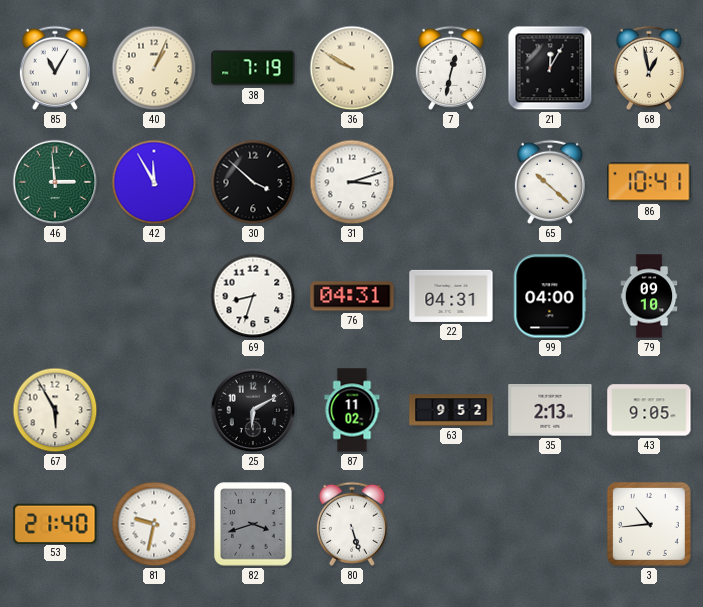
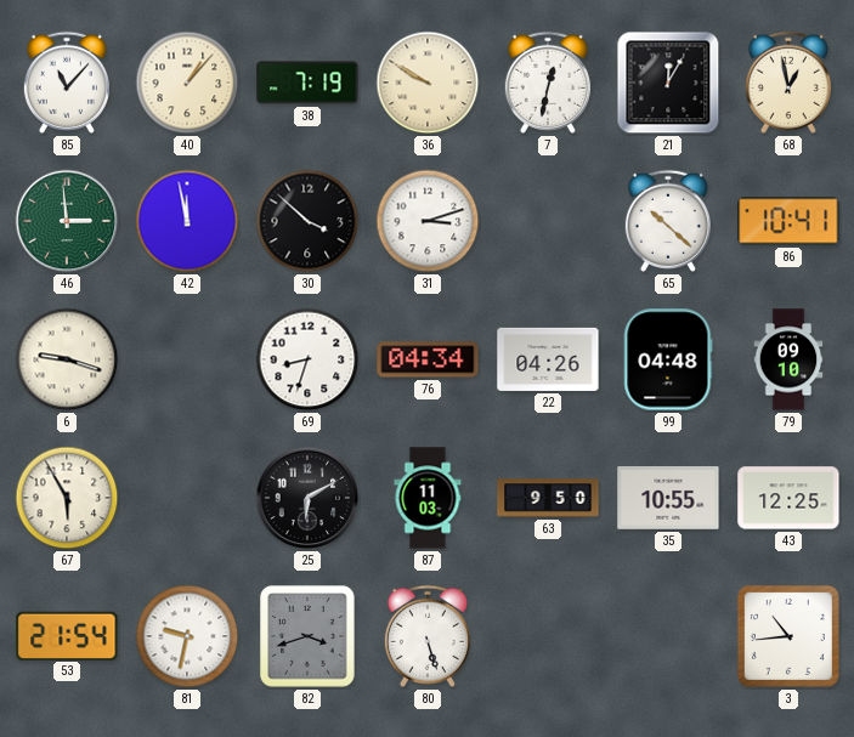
85: 11:05 -> 11:07 (67, 83)
40: 1:04 -> 1:07 (187, 83)
42: 11:55 -> 11:58 (187, 221)
6: none -> 9:18 (67, 359)
76: 04:31 -> 04:34 (428, 359)
22: 04:31 -> 04:26 (548, 359)
99: 04:00 -> 04:48 (668, 359)
87: 11:02 -> 11:03 (428, 498)
63: 9:52 -> 9:50 (548, 498)
35: 2:13 -> 10:55 (668, 499)
43: 9:05 -> 12:25 (788, 498)
53: 21:40 -> 21:54 (67, 635)
